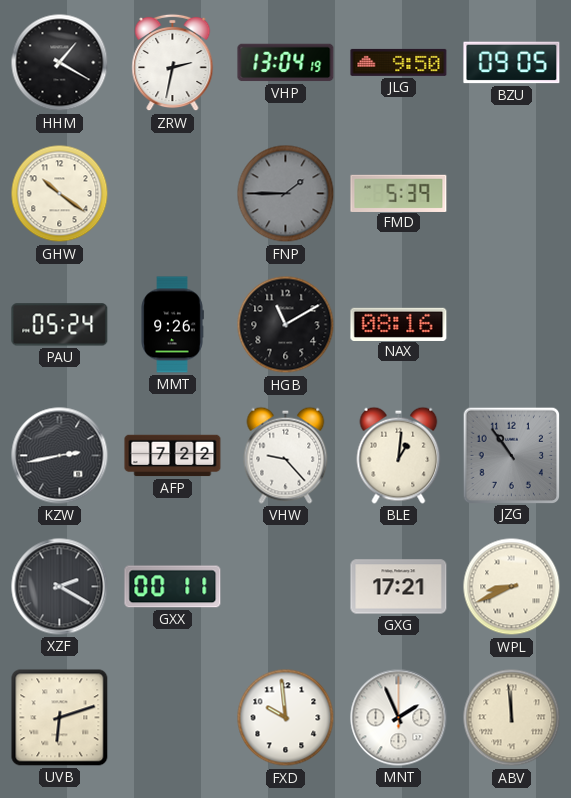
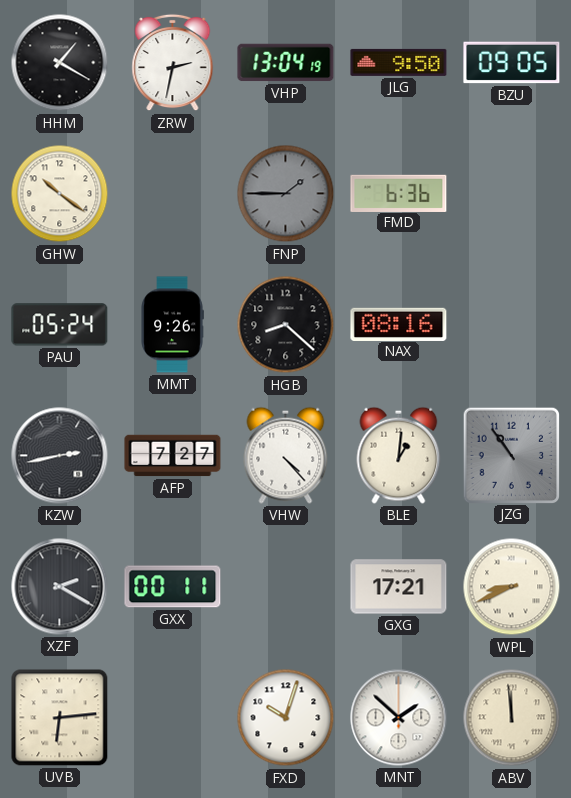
FMD: 5:39 -> 6:36 (399, 193)
HGB: 11:10 -> 8:22 (286, 325)
AFP: 7:22 -> 7:27 (173, 456)
VHW: 9:23 -> 4:23 (286, 455)
UVB: 6:12 -> 6:14 (60, 718)
FXD: 9:59 -> 10:03 (286, 718)
MNT: 1:56 -> 1:52 (399, 718)
